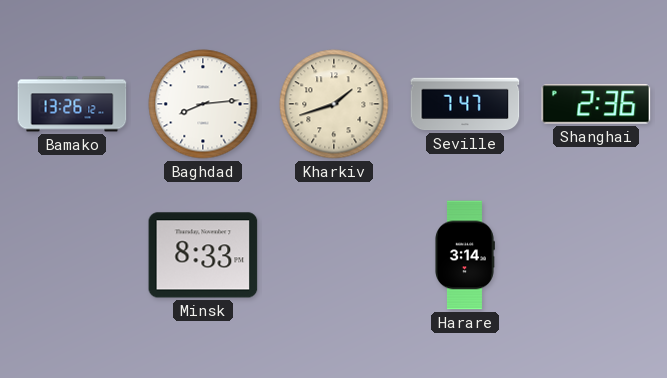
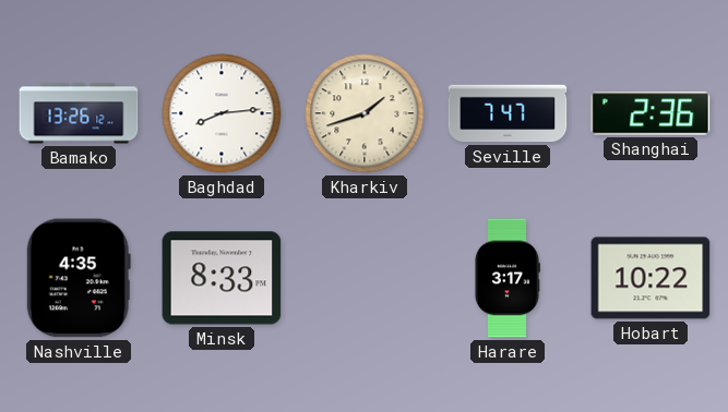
Nashville: none -> 4:35 (79, 278)
Harare: 3:14 -> 3:17 (508, 278)
Hobart: none -> 10:22 (651, 278)
